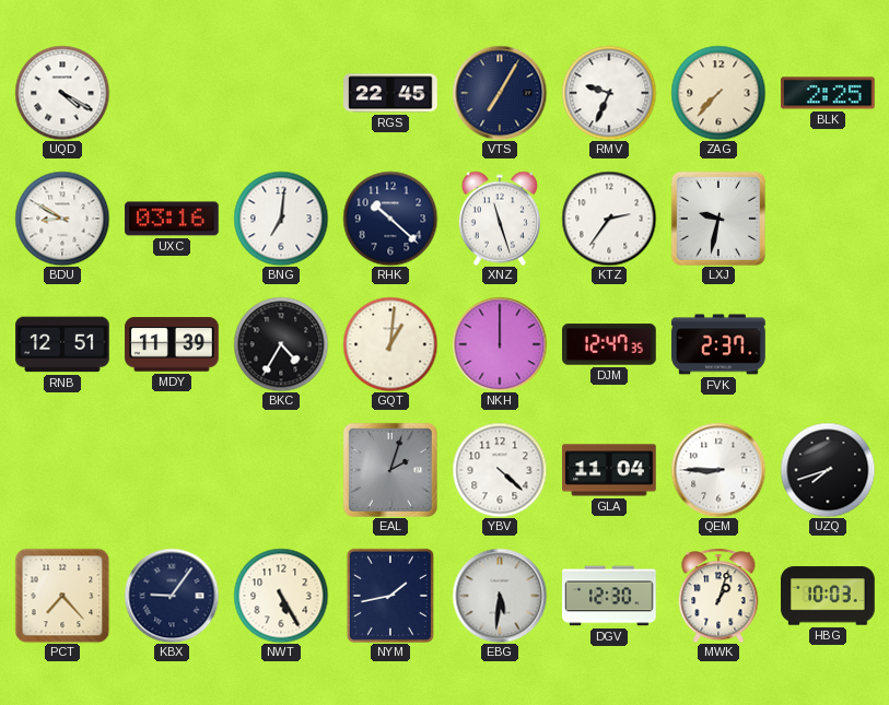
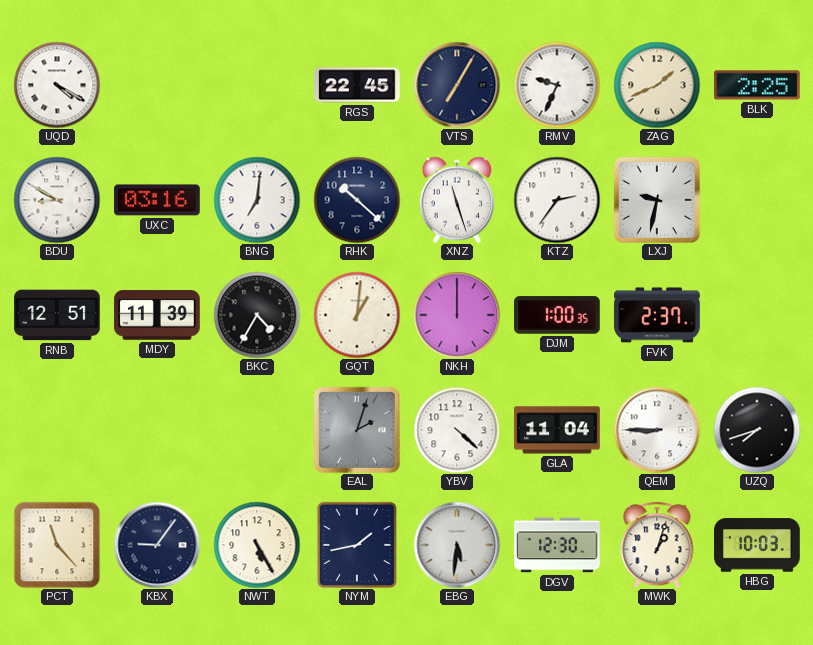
ZAG: 7:37 -> 1:41 (657, 85)
DJM: 12:47 -> 1:00 (557, 315)
PCT: 7:23 -> 11:23 (57, 545)
